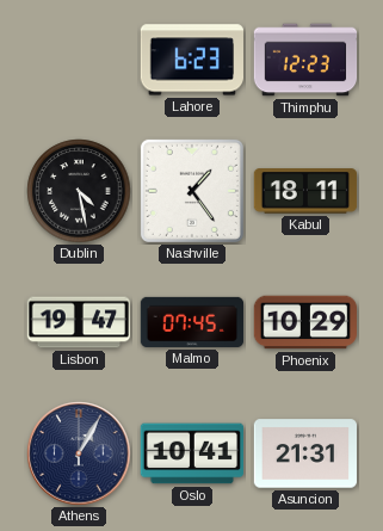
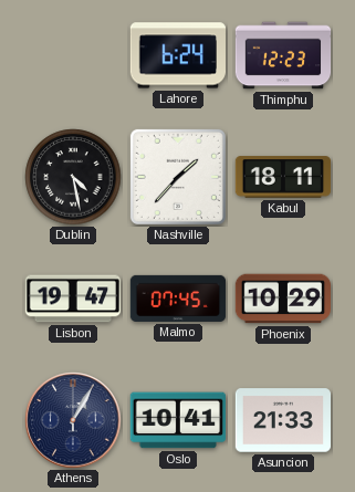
Lahore: 6:23 -> 6:24 (177, 55)
Nashville: 1:24 -> 1:37 (178, 177)
Asuncion: 21:31 -> 21:33 (283, 420)
